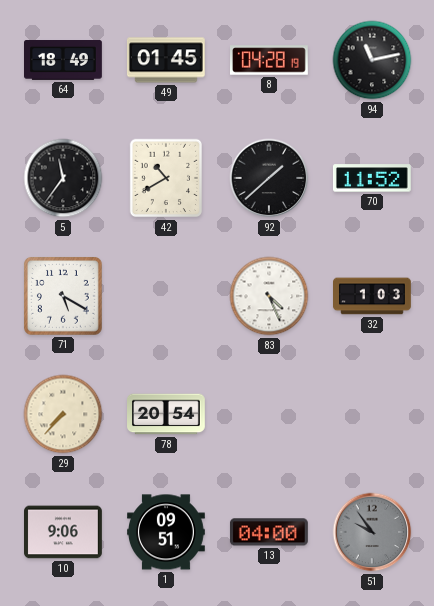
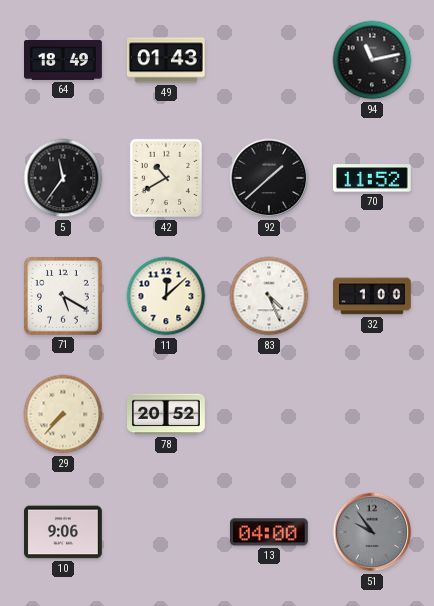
49: 01:45 -> 01:43 (166, 60)
8: 04:28 -> none (270, 60)
11: none -> 12:08 (166, 296)
32: 1:03 -> 1:00 (373, 296)
78: 20:54 -> 20:52 (167, 414)
1: 09:51 -> none (167, 532)
